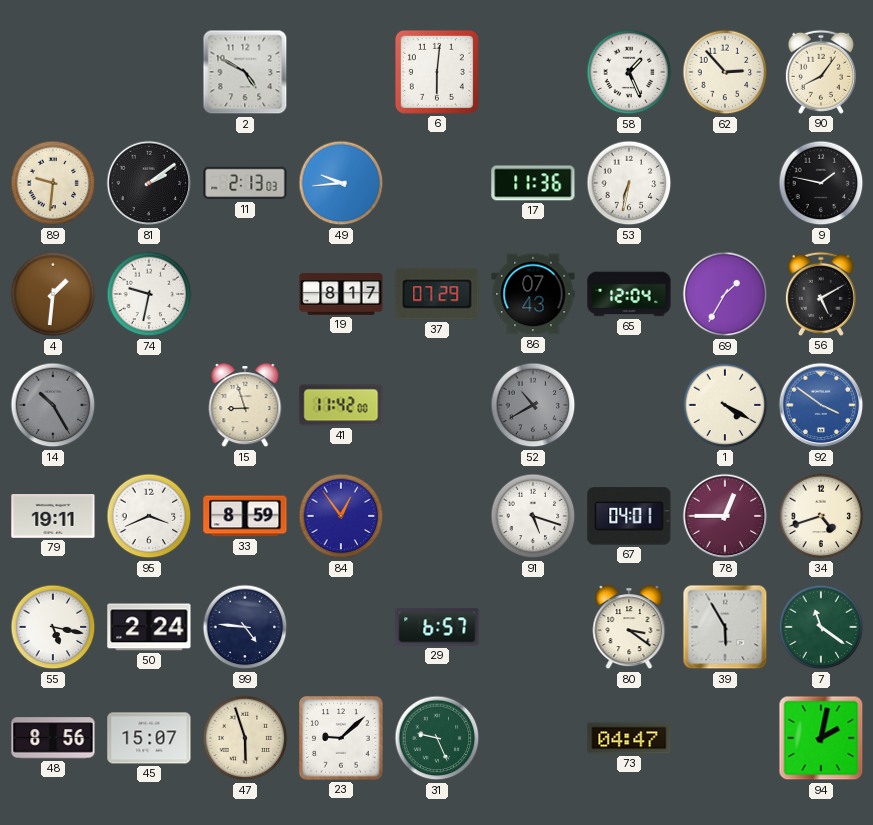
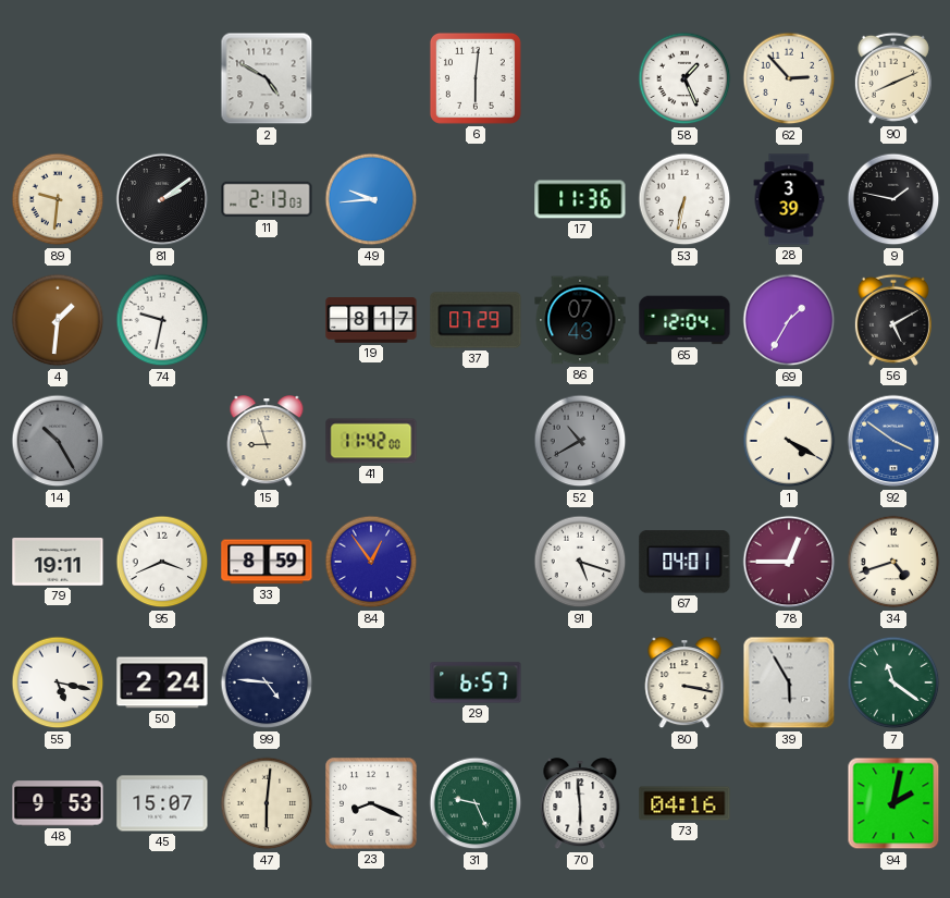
90: 8:06 -> 8:11 (893, 78)
28: none -> 3:39 (789, 199)
80: 3:21 -> 3:17 (684, 684)
48: 8:56 -> 9:53 (58, 803)
47: 5:57 -> 6:01 (267, 803)
23: 9:08 -> 8:19 (371, 803)
70: none -> 5:59 (580, 804)
73: 04:47 -> 04:16 (684, 803)
